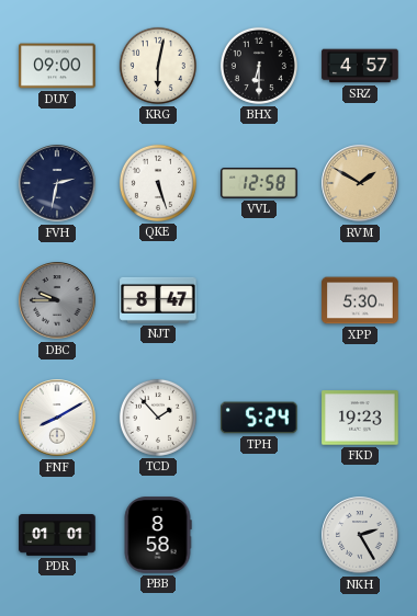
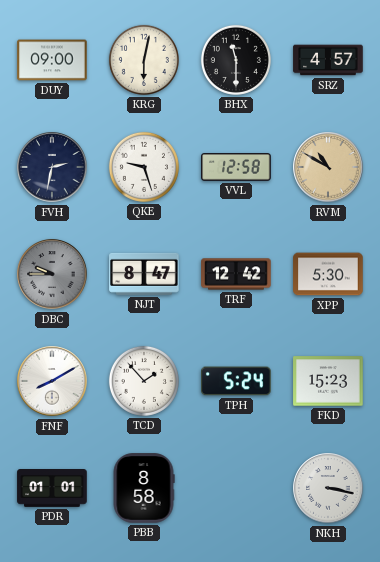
BHX: 6:30 -> 11:30 (236, 60)
QKE: 5:27 -> 9:27 (144, 167)
RVM: 1:50 -> 10:50 (328, 167)
TRF: none -> 12:42 (236, 274)
FKD: 19:23 -> 15:23 (328, 381)
NKH: 2:25 -> 3:17 (328, 488)
